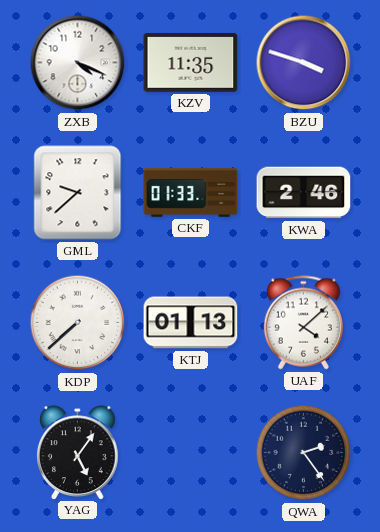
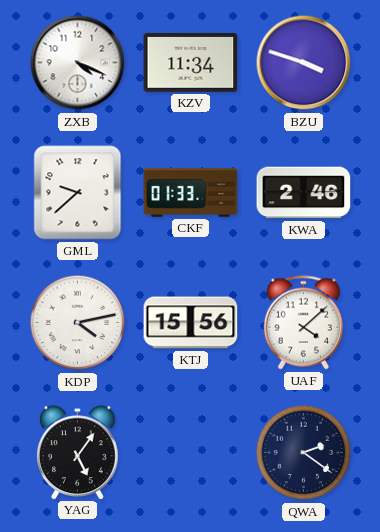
KZV: 11:35 -> 11:34 (191, 63)
KDP: 7:38 -> 4:13 (78, 323)
KTJ: 01:13 -> 15:56 (191, 323)
QWA: 2:24 -> 2:21 (304, 453)
